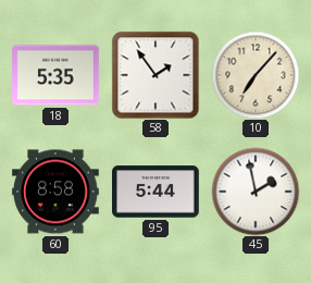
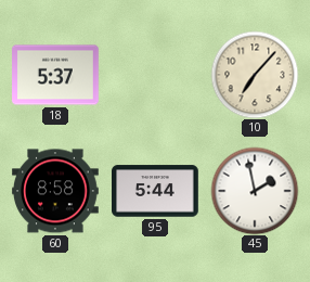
18: 5:35 -> 5:37 (56, 75)
58: 1:54 -> none (155, 75)
